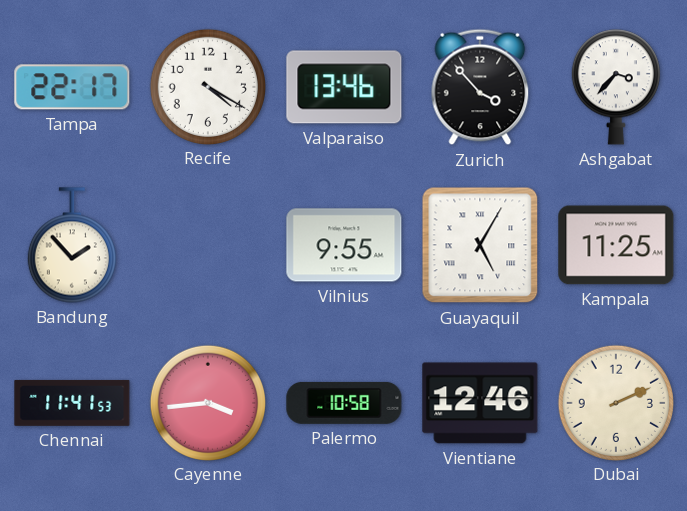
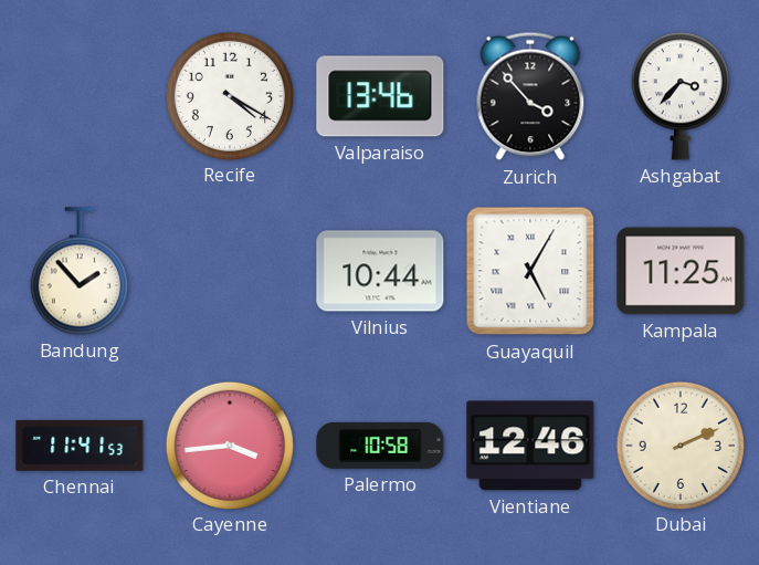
Tampa: 22:17 -> none (72, 87)
Vilnius: 9:55 -> 10:44 (380, 271)
